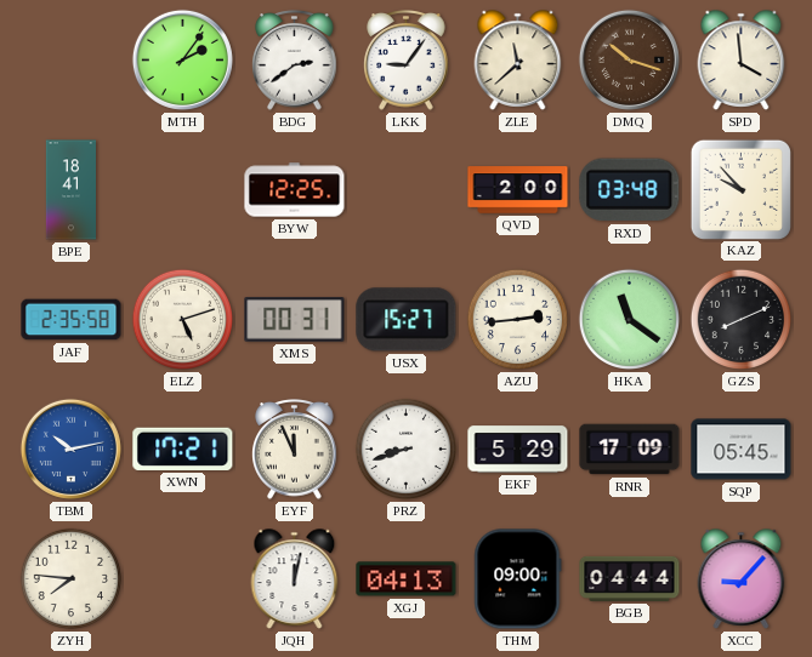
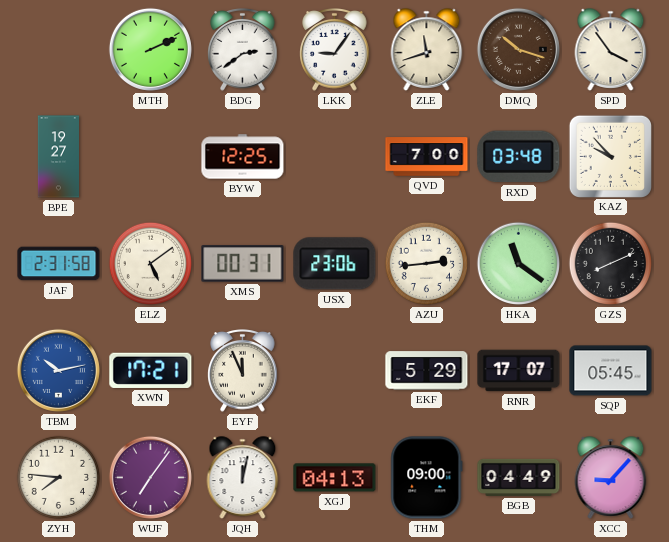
MTH: 2:06 -> 2:11 (150, 49)
ZLE: 11:38 -> 11:42 (427, 50)
SPD: 3:59 -> 3:54 (611, 50)
BPE: 18:41 -> 19:27 (58, 157)
QVD: 2:00 -> 7:00 (427, 157)
JAF: 2:35 -> 2:31 (59, 264)
ELZ: 5:12 -> 5:09 (151, 264)
USX: 15:27 -> 23:06 (335, 264)
PRZ: 8:42 -> none (407, 450)
RNR: 17:09 -> 17:07 (519, 371)
WUF: none -> 7:06 (150, 477)
BGB: 04:44 -> 04:49 (519, 477)
